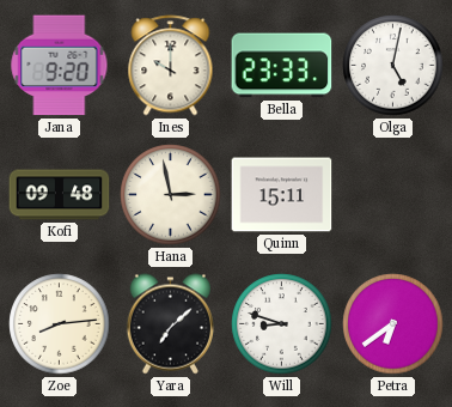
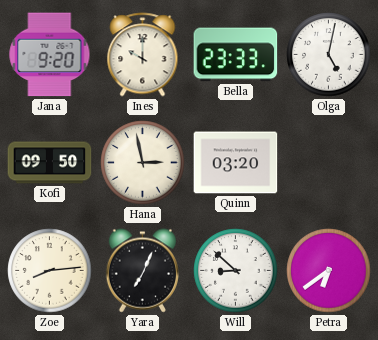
Kofi: 09:48 -> 09:50 (50, 163)
Quinn: 15:11 -> 03:20 (236, 163)
Yara: 7:08 -> 7:04 (142, 271)
Will: 8:48 -> 8:52 (236, 271)
